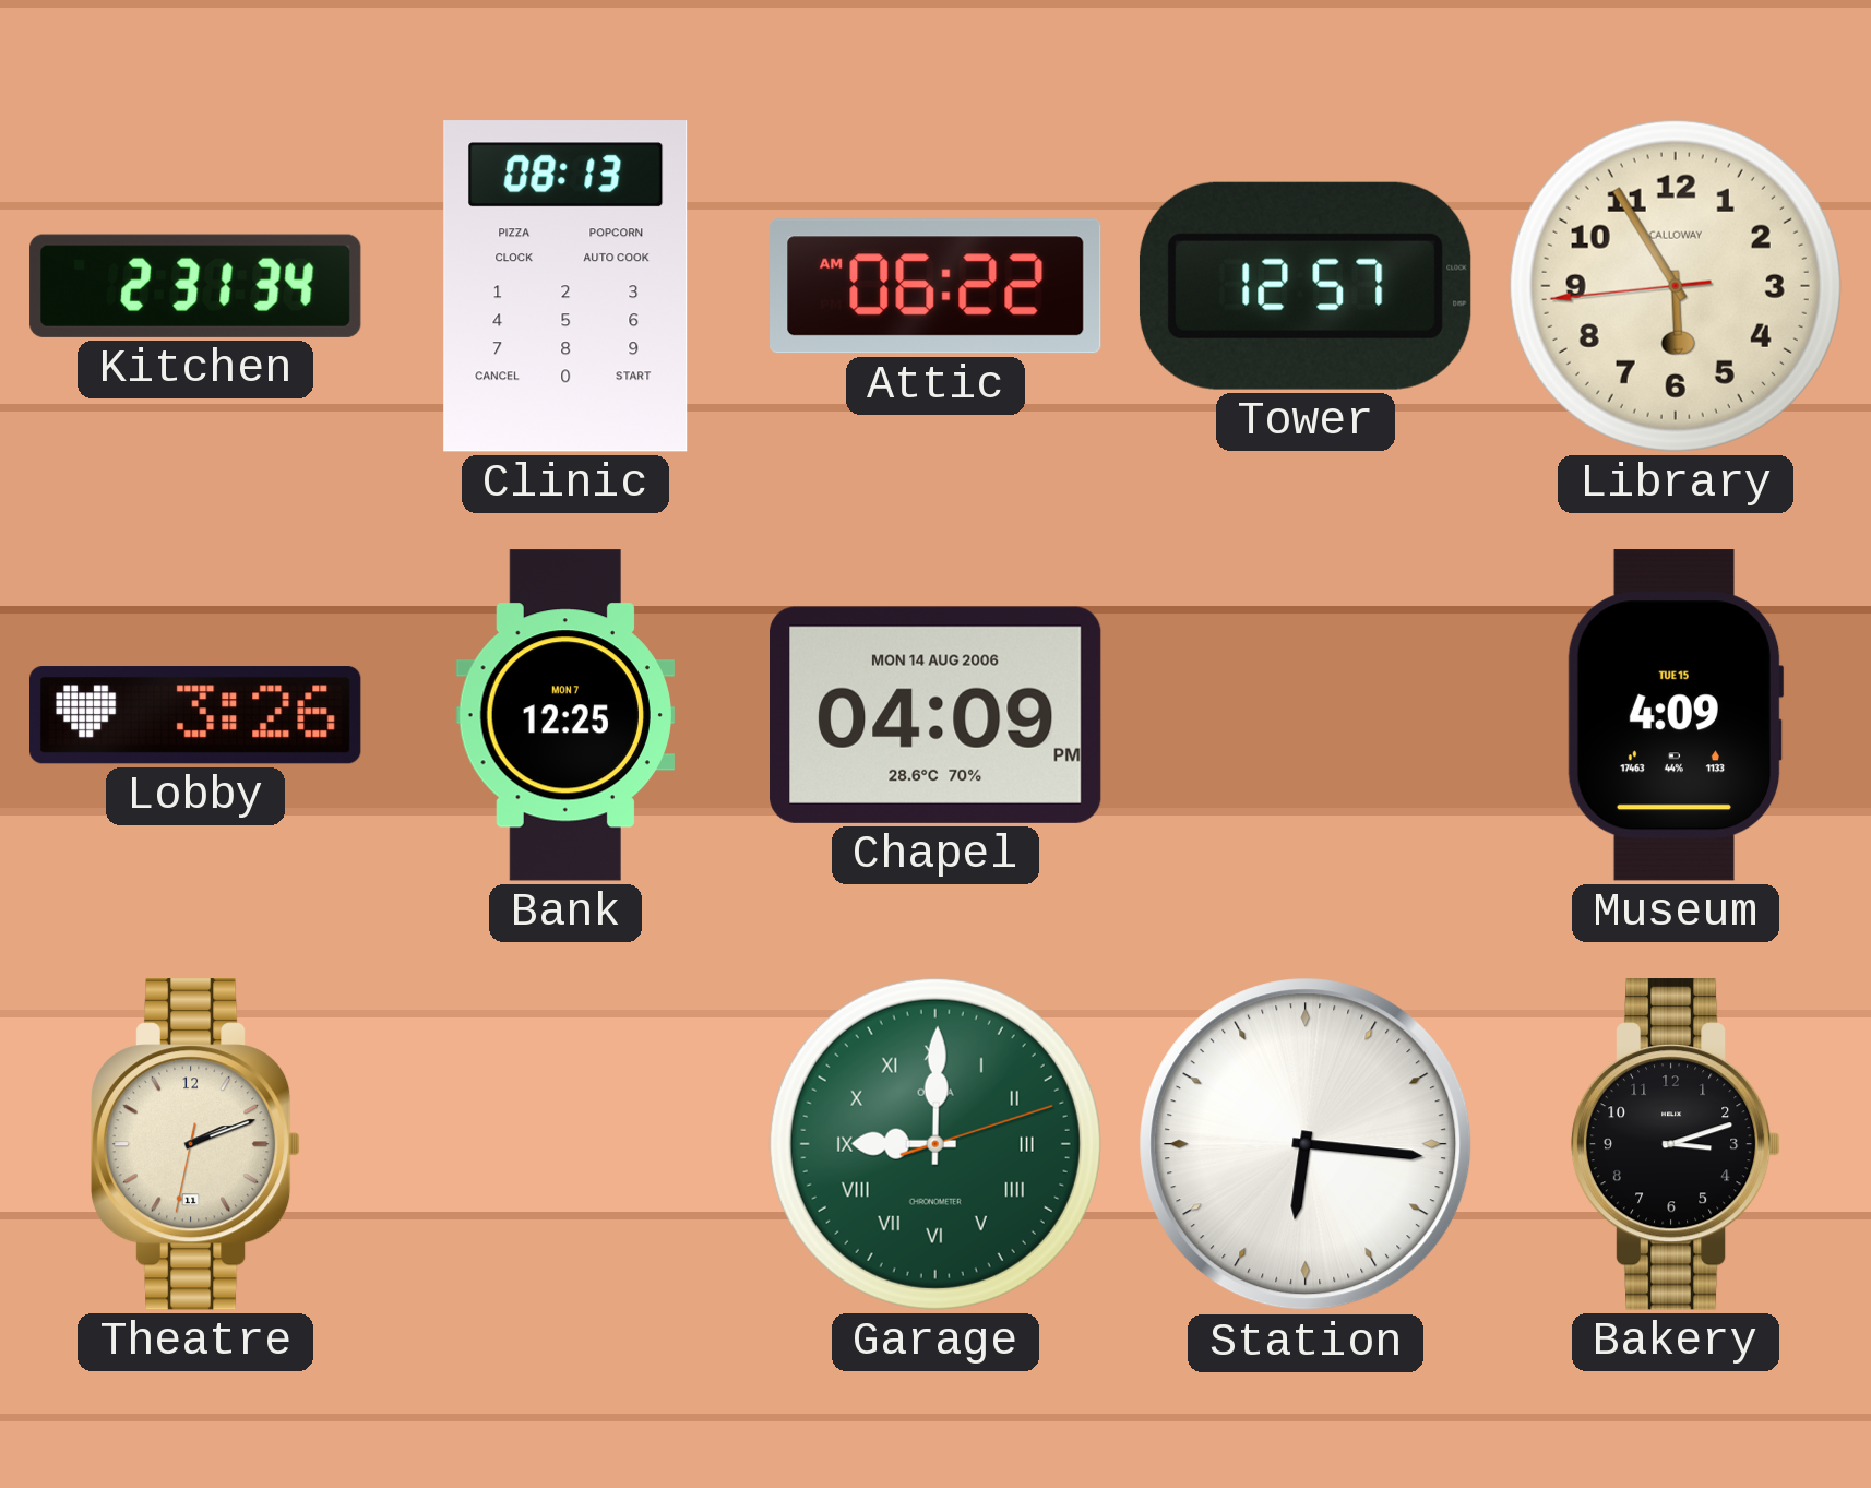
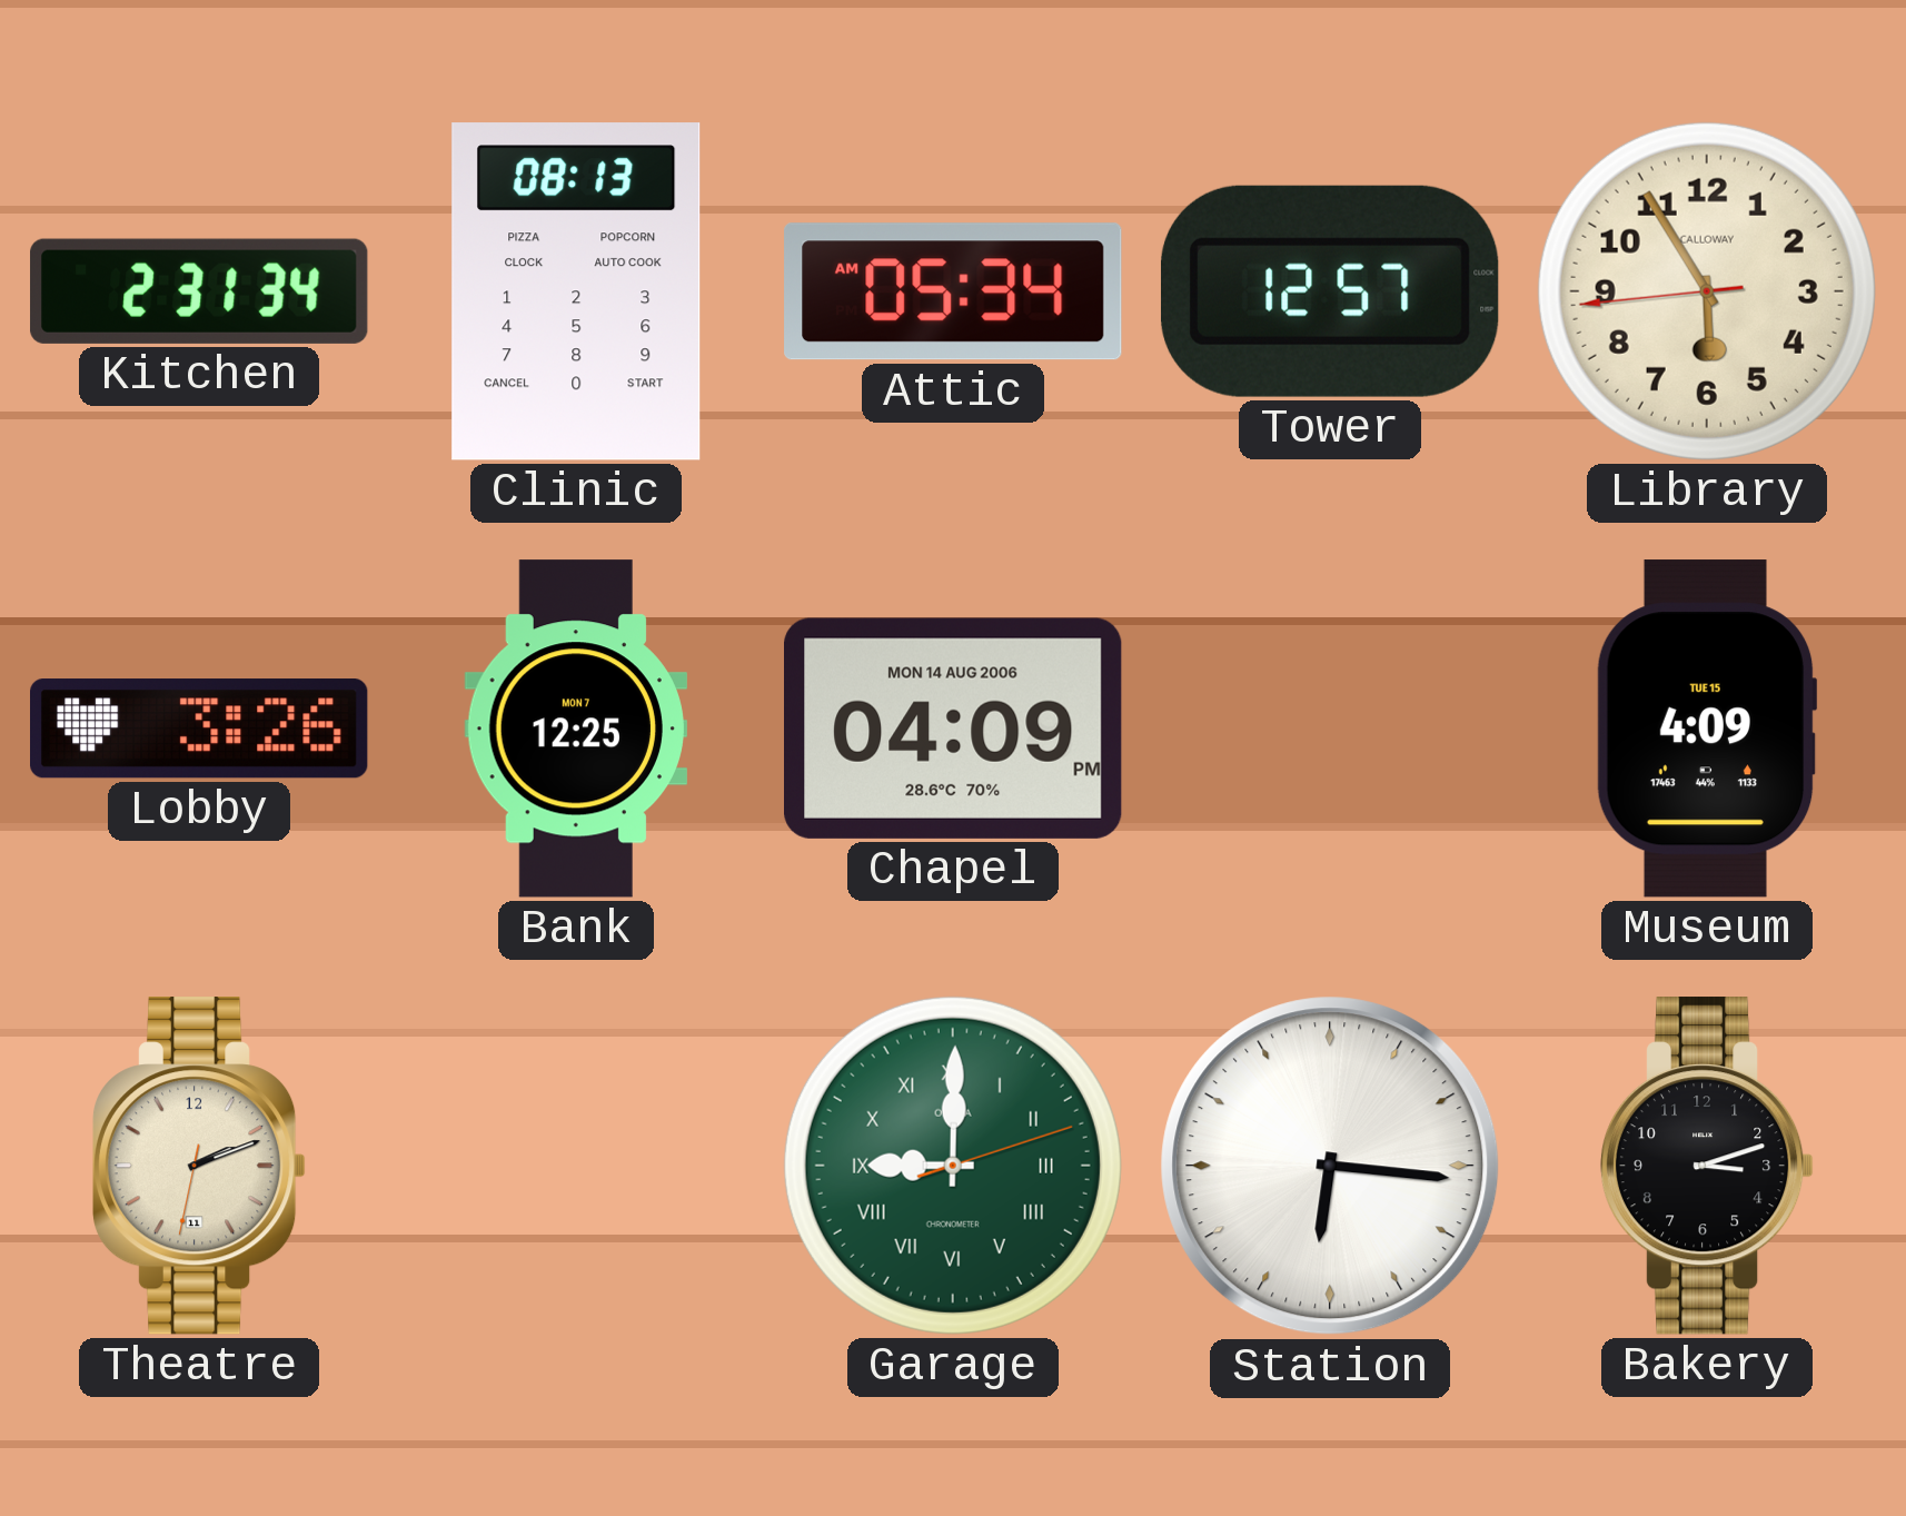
Attic: 06:22 -> 05:34 (953, 291)
